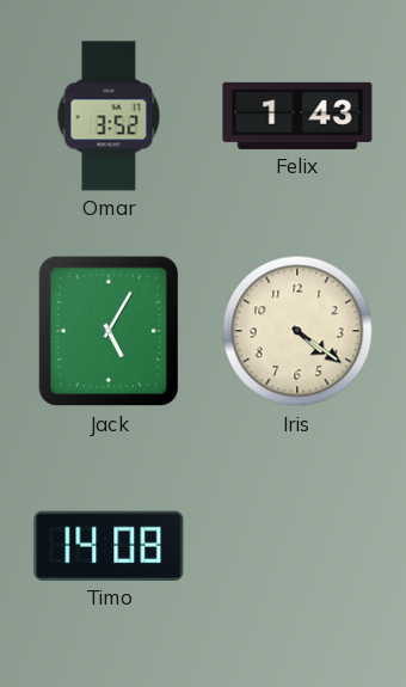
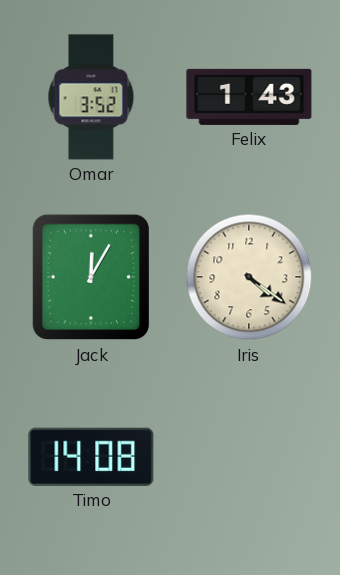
Jack: 5:05 -> 12:05 (90, 277)
